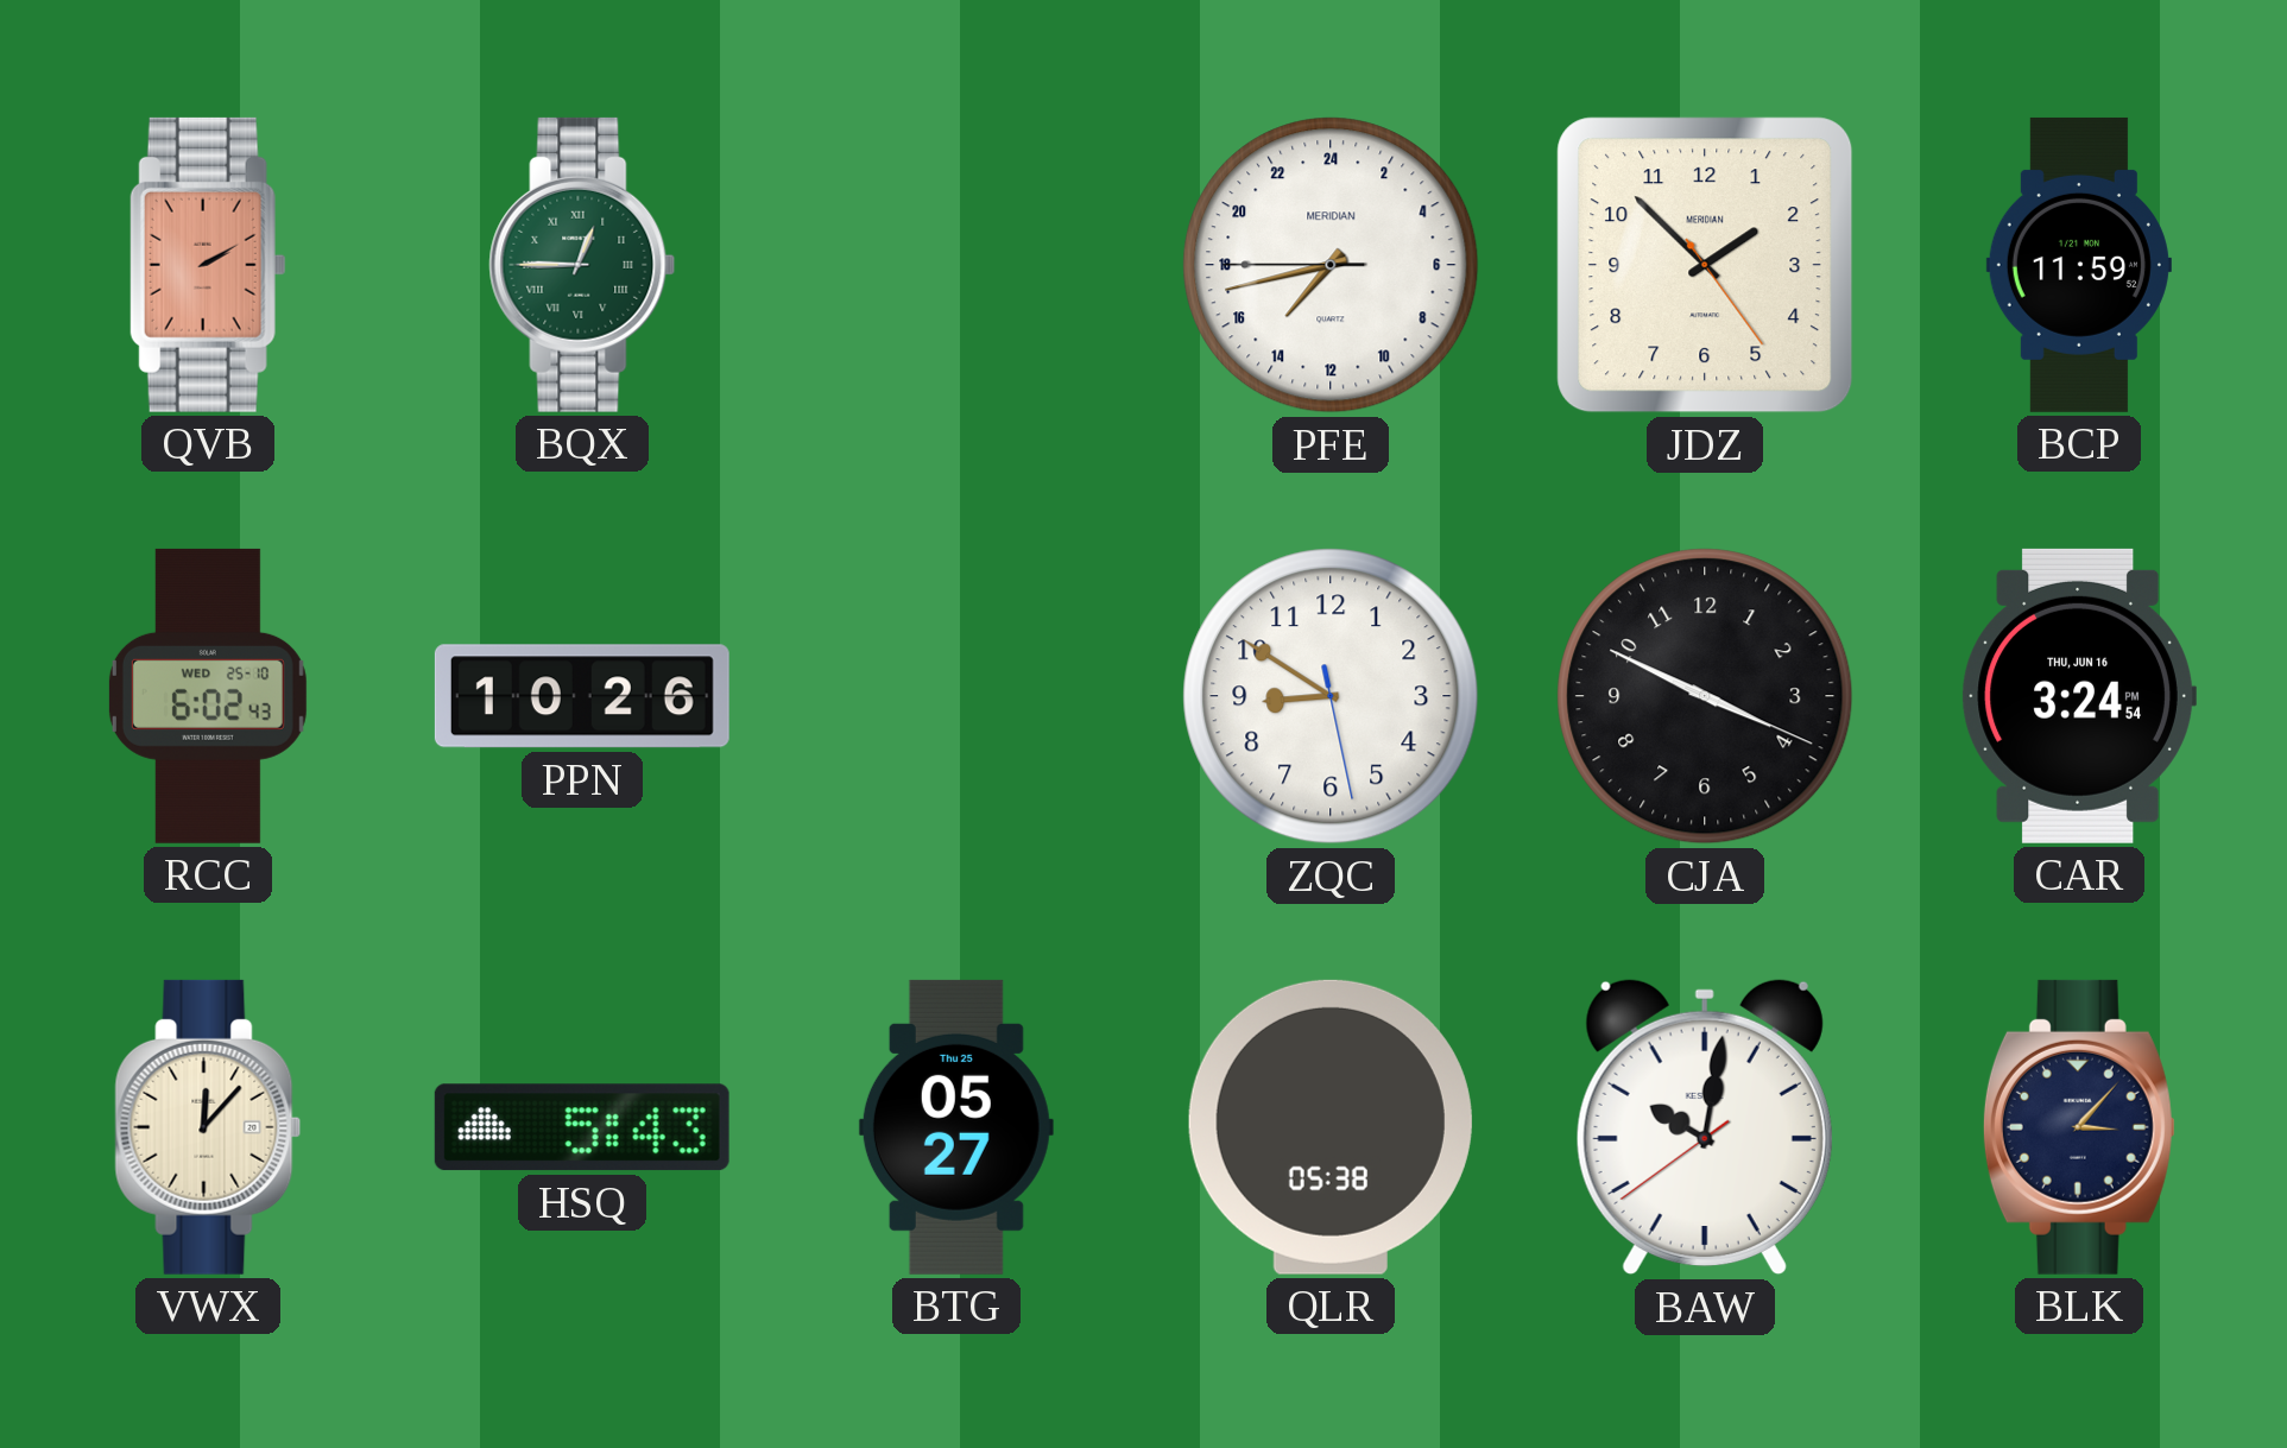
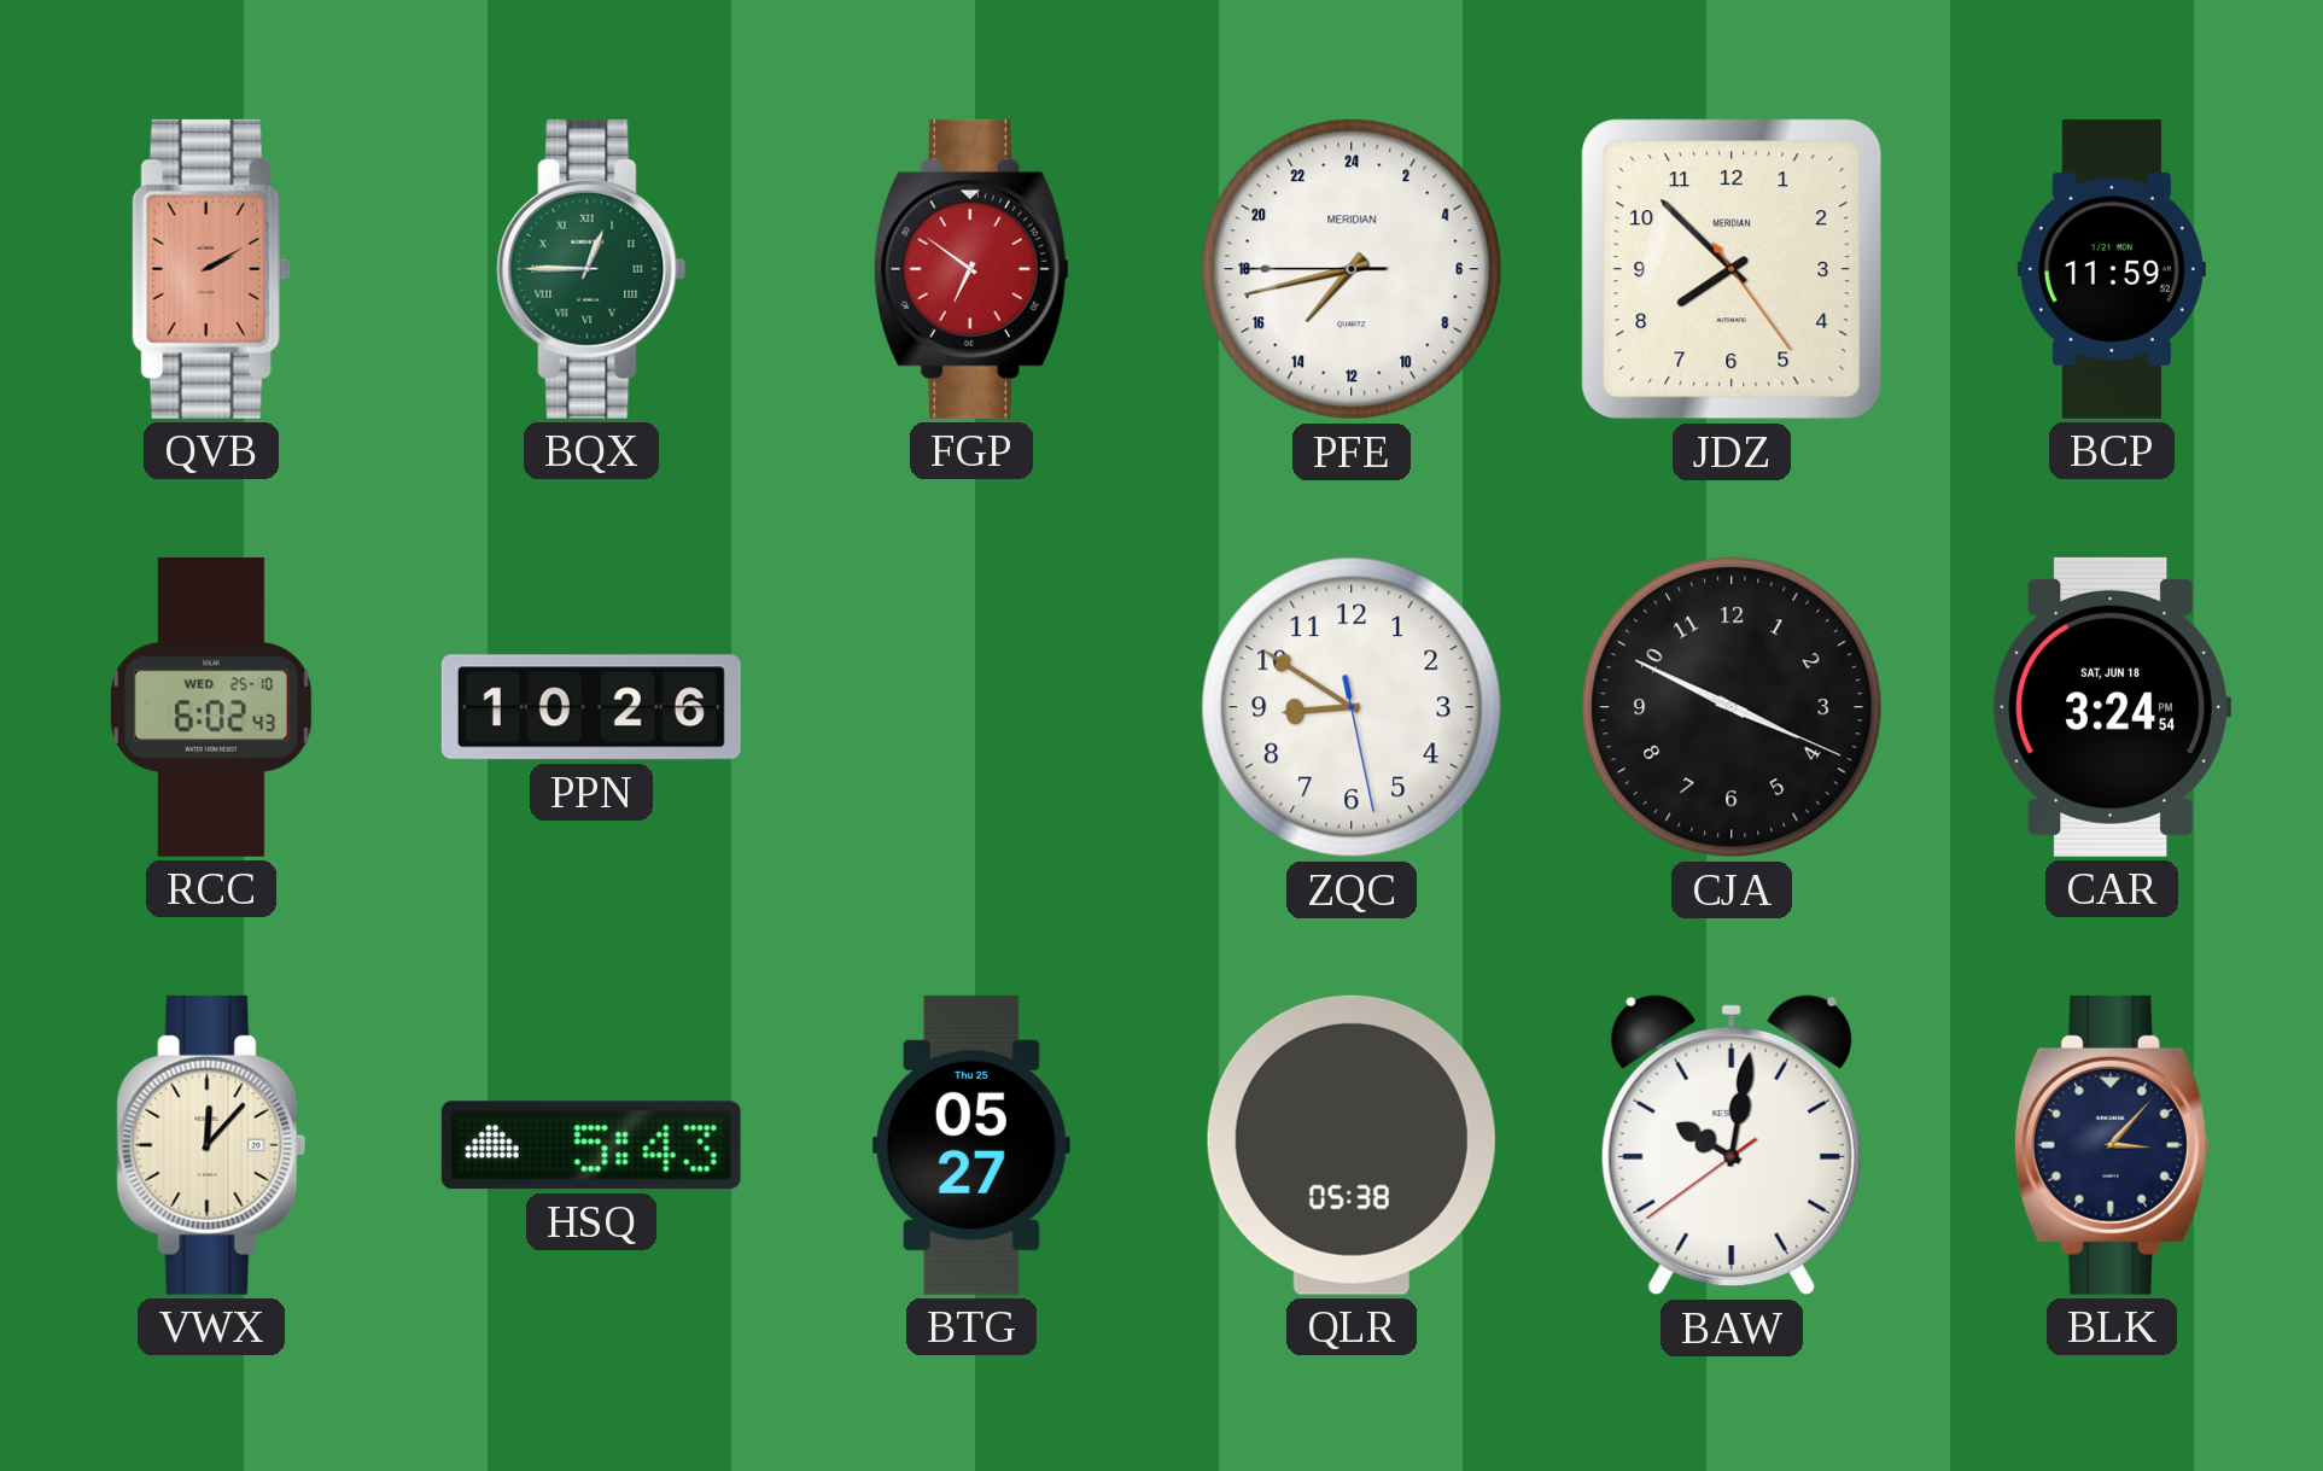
FGP: none -> 6:51 (971, 269)
JDZ: 1:52 -> 7:52 (1732, 269)
CAR date: THU, JUN 16 -> SAT, JUN 18 (2112, 707)
